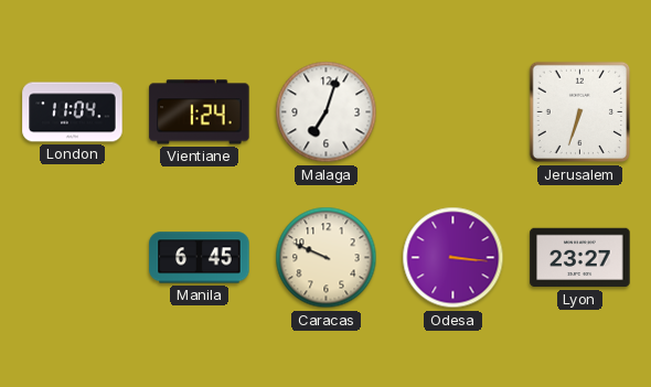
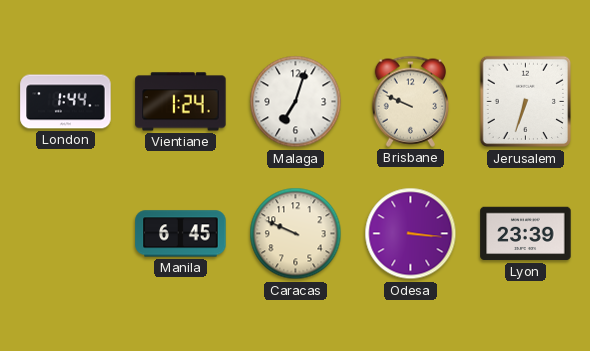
London: 11:04 -> 1:44 (66, 102)
Brisbane: none -> 9:49 (410, 101)
Lyon: 23:27 -> 23:39 (526, 234)
